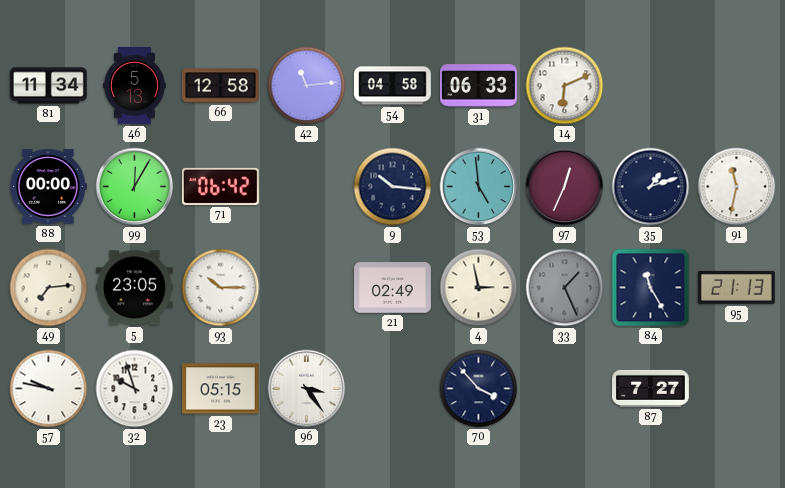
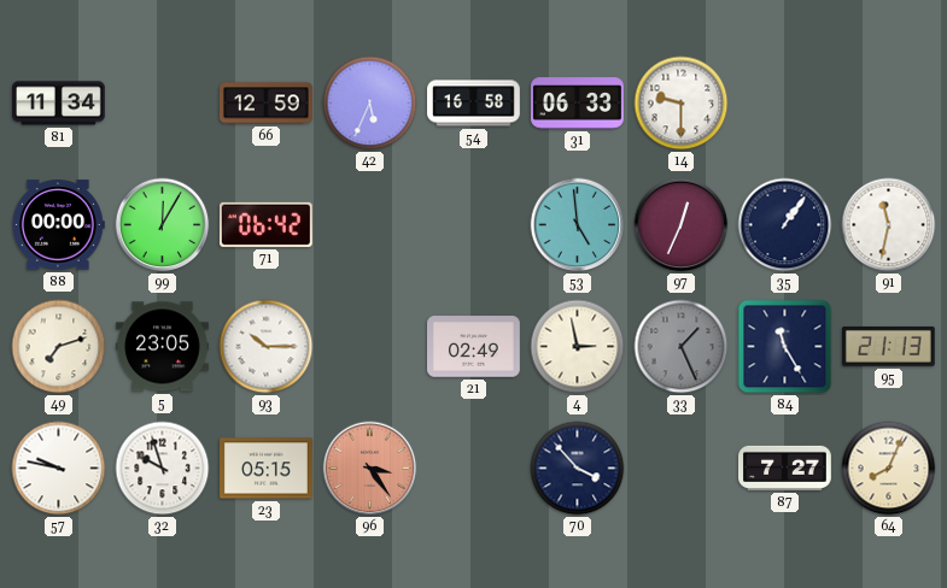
46: 5:13 -> none (135, 86)
66: 12:58 -> 12:59 (267, 104)
42: 11:14 -> 5:34 (370, 104)
54: 04:58 -> 16:58 (474, 104)
14: 6:11 -> 9:30 (682, 104)
9: 10:16 -> none (393, 187)
35: 1:12 -> 1:06 (785, 225)
49: 7:14 -> 7:12 (59, 347)
96 dial: white -> salmon (370, 469)
64: none -> 8:04 (889, 469)
